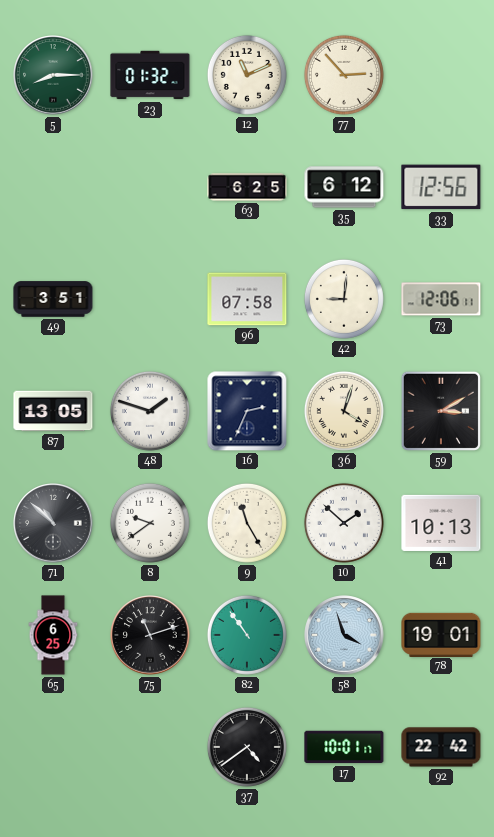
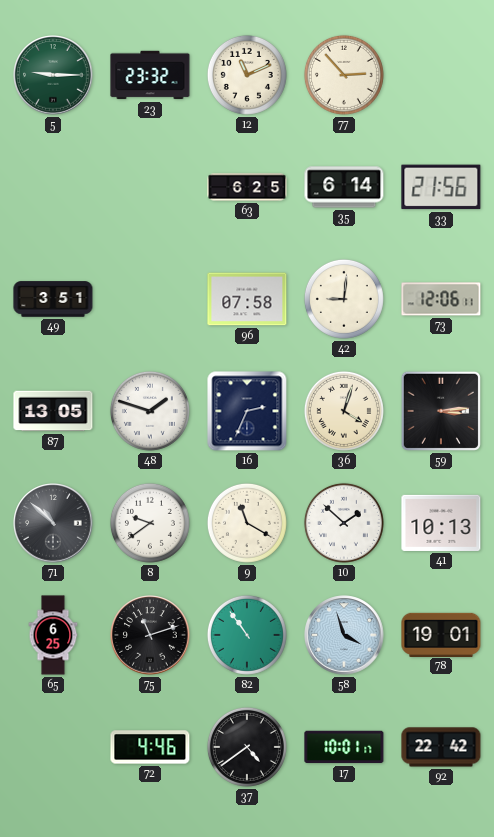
5: 8:15 -> 9:15 (53, 75)
23: 01:32 -> 23:32 (150, 75)
35: 6:12 -> 6:14 (344, 187)
33: 12:56 -> 21:56 (441, 187)
59: 3:10 -> 3:14 (441, 411)
9: 11:25 -> 11:20 (247, 523)
72: none -> 4:46 (150, 747)
